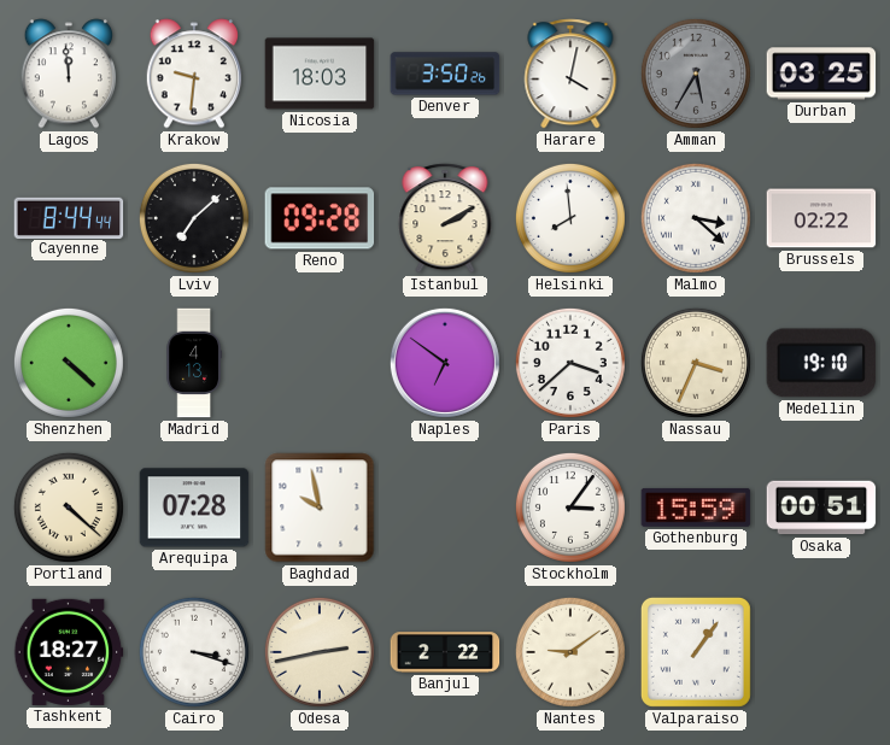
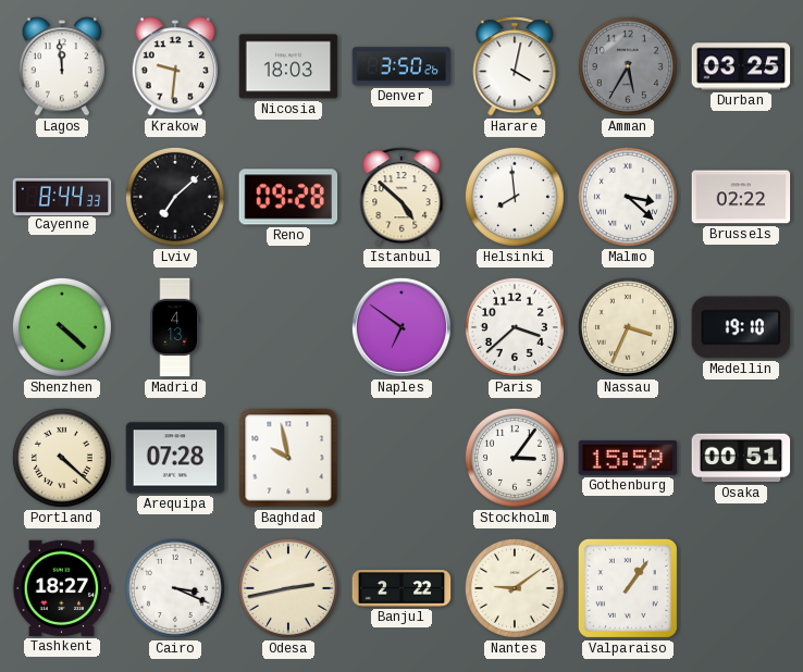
Cayenne: 8:44:44 -> 8:44:33 (62, 196)
Istanbul: 2:10 -> 4:52 (401, 197)
Cairo: 3:18 -> 3:19 (175, 588)
